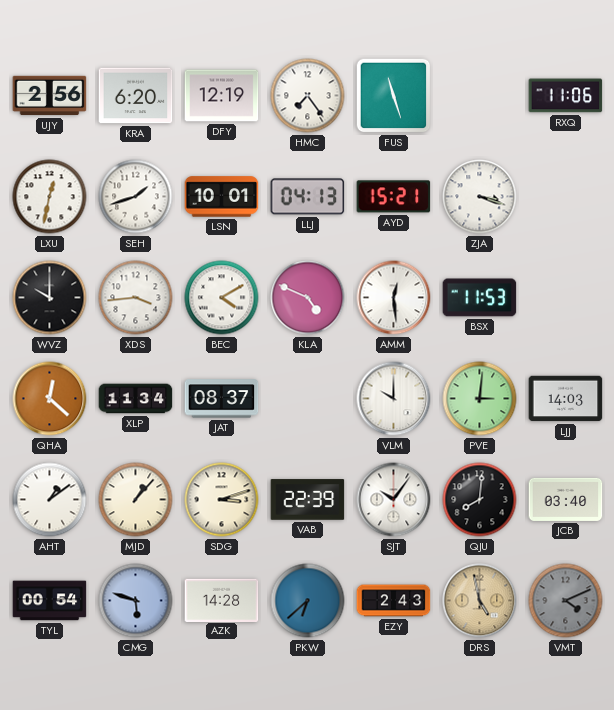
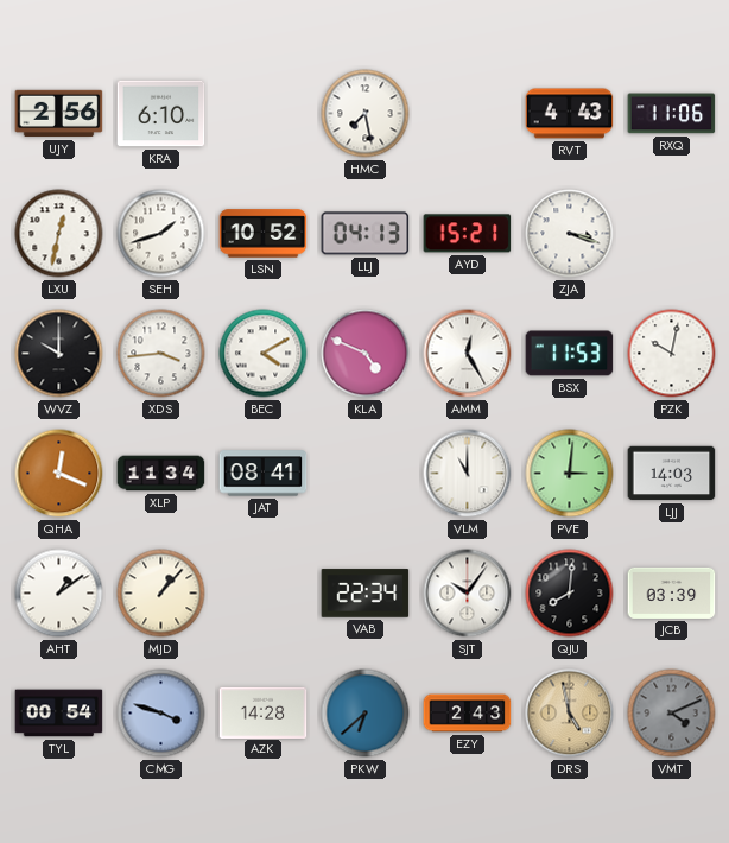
KRA: 6:20 -> 6:10 (161, 114)
DFY: 12:19 -> none (222, 96)
HMC: 7:24 -> 7:28 (366, 114)
FUS: 11:27 -> none (394, 96)
RVT: none -> 4:43 (570, 114)
LSN: 10:01 -> 10:52 (264, 234)
AMM: 12:29 -> 12:25 (468, 354)
PZK: none -> 10:02 (672, 354)
QHA: 12:22 -> 12:19 (59, 474)
JAT: 08:37 -> 08:41 (264, 474)
VLM: 10:00 -> 11:00 (468, 474)
SDG: 3:12 -> none (222, 500)
VAB: 22:39 -> 22:34 (366, 594)
JCB: 03:40 -> 03:39 (672, 592)
CMG: 5:48 -> 3:48 (161, 714)
